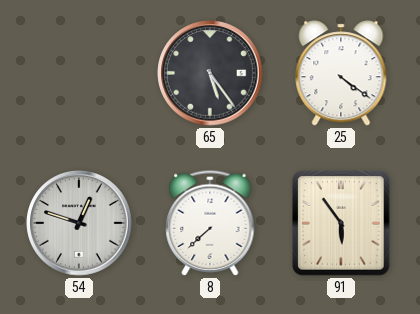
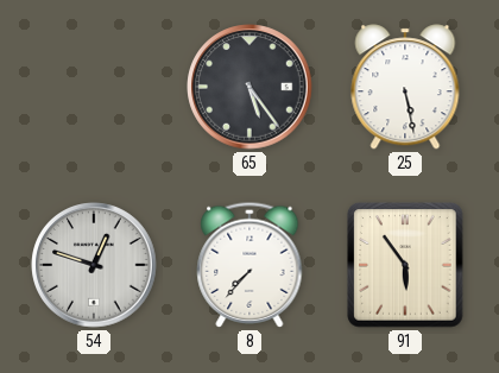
25: 4:21 -> 5:28 (405, 87)
8: 7:38 -> 7:37 (249, 265)
